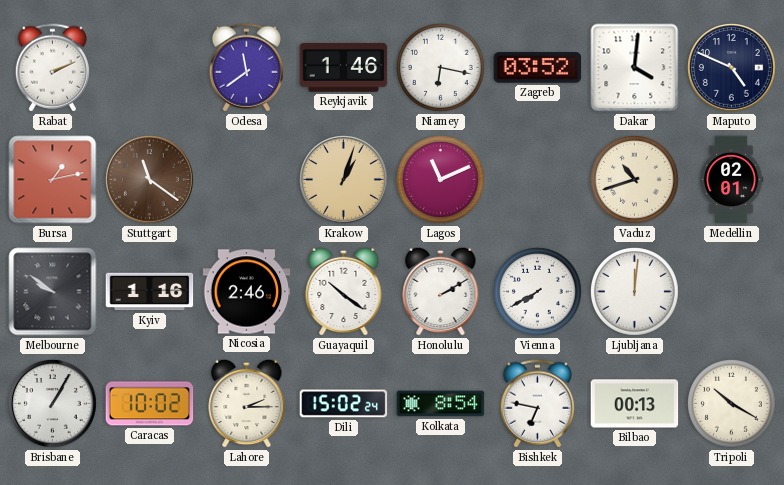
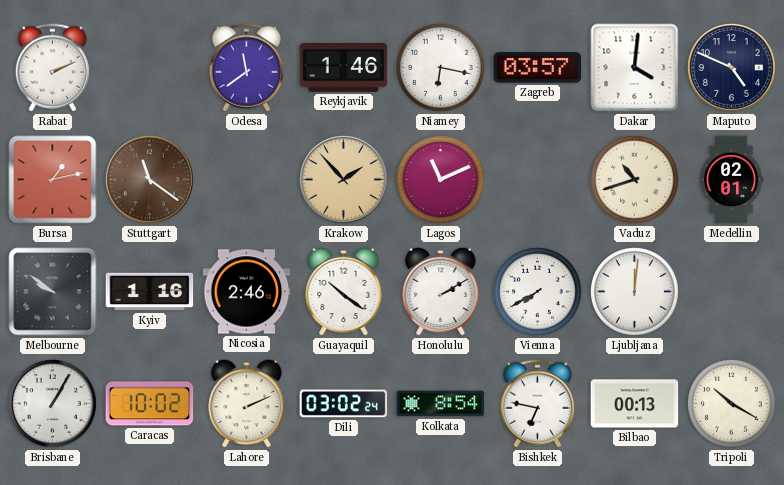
Zagreb: 03:52 -> 03:57 (538, 68)
Krakow: 1:03 -> 1:53 (344, 180)
Lahore: 2:15 -> 2:11 (247, 403)
Dili: 15:02 -> 03:02 (344, 404)
